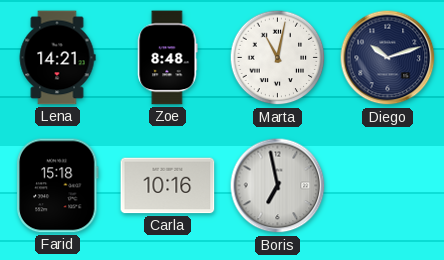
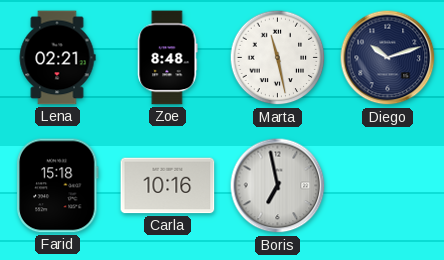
Lena: 14:21 -> 02:21 (57, 58)
Marta: 11:02 -> 11:28 (278, 58)
